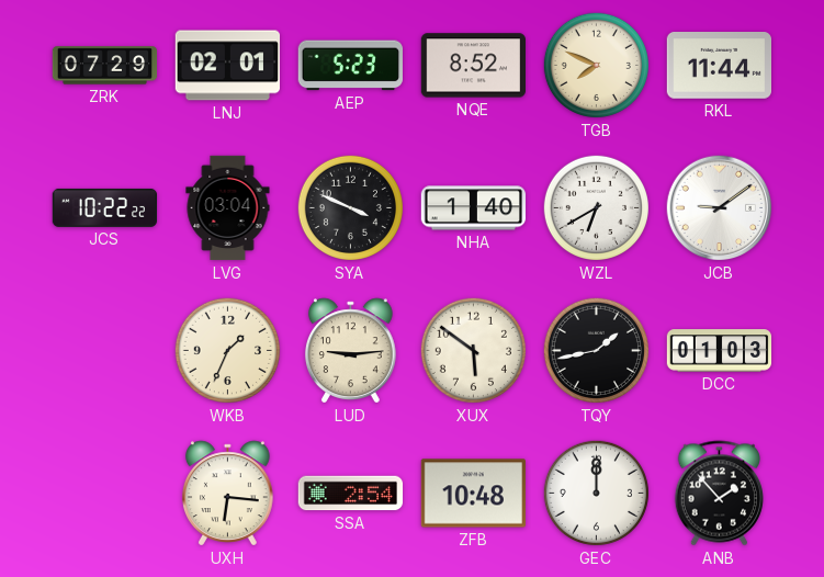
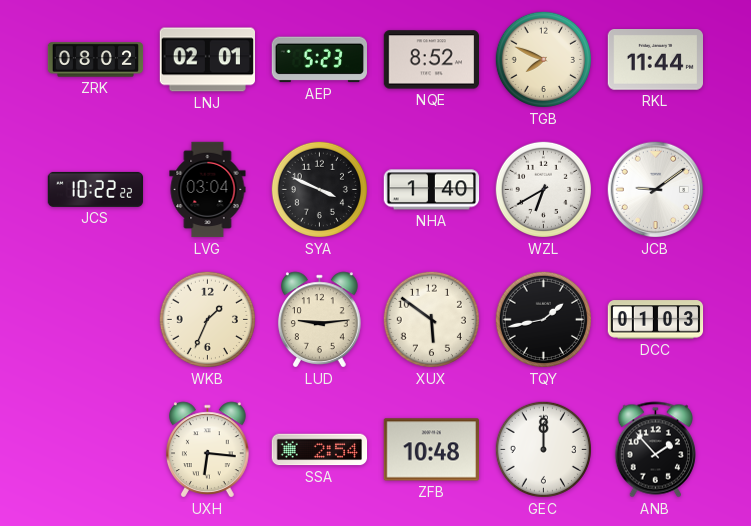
ZRK: 07:29 -> 08:02 (96, 60)
